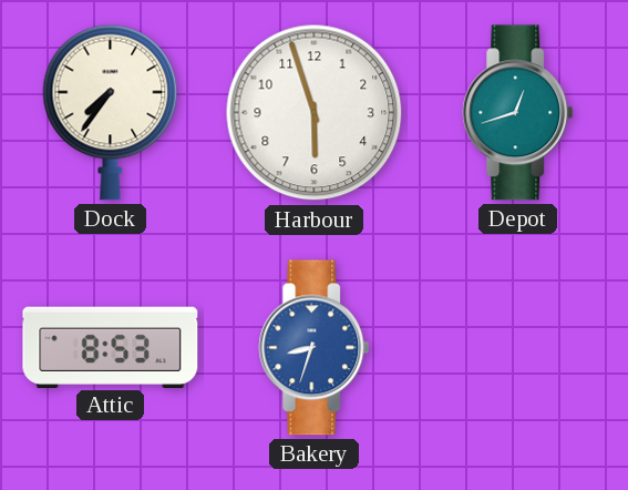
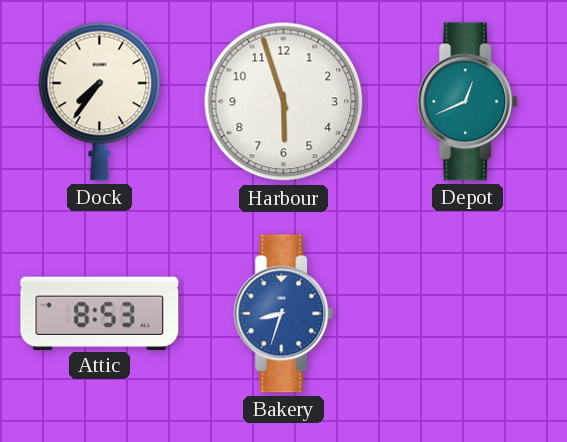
Depot: 12:42 -> 12:41 (468, 102)
